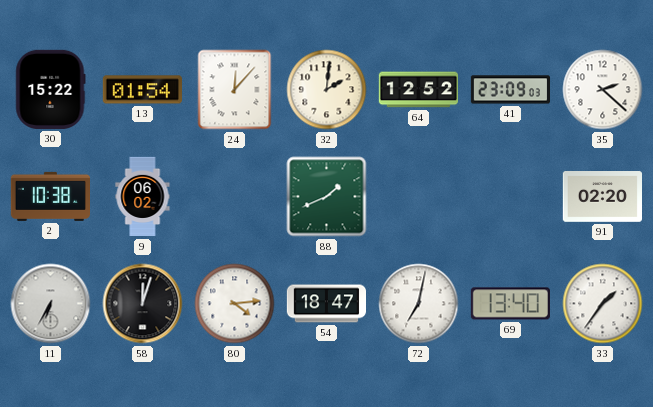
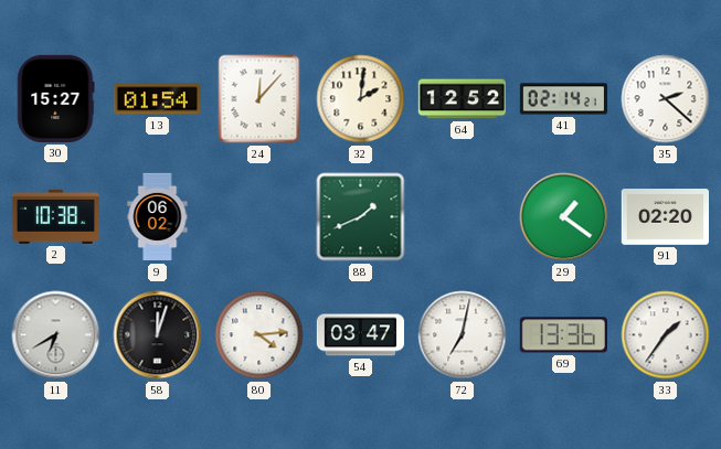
30: 15:22 -> 15:27 (56, 98)
41: 23:09 -> 02:14 (563, 99)
29: none -> 1:21 (564, 217)
11: 6:35 -> 6:40 (56, 335)
54: 18:47 -> 03:47 (360, 335)
69: 13:40 -> 13:36 (563, 335)
